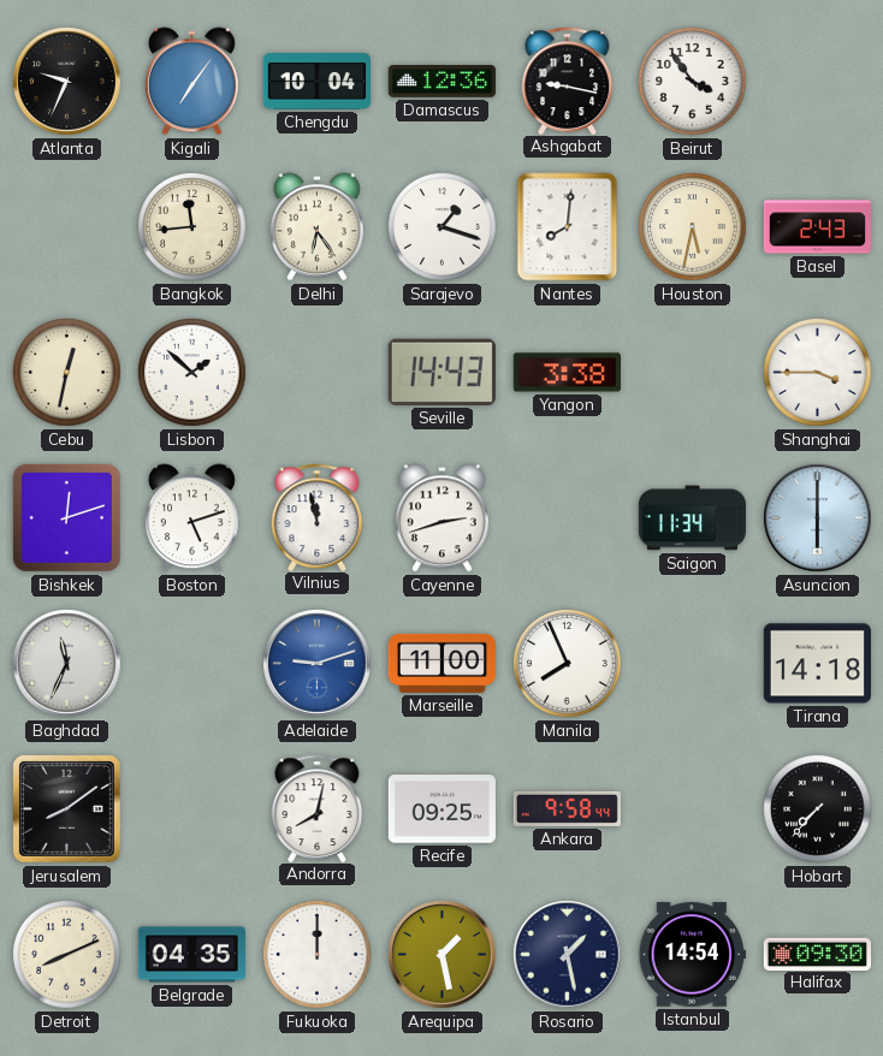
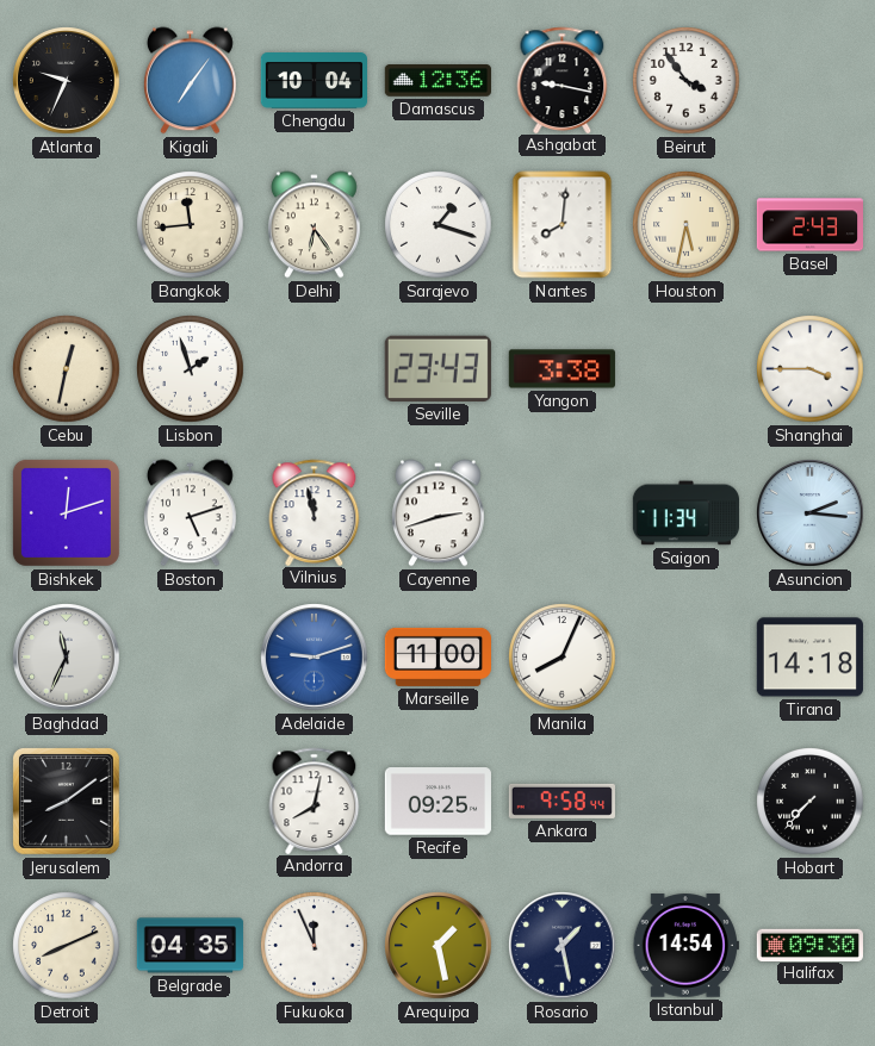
Lisbon: 1:52 -> 1:57 (191, 369)
Seville: 14:43 -> 23:43 (437, 368)
Asuncion: 6:00 -> 2:16 (811, 513)
Manila: 7:56 -> 8:04 (563, 658)
Fukuoka: 12:00 -> 11:56 (315, 946)
